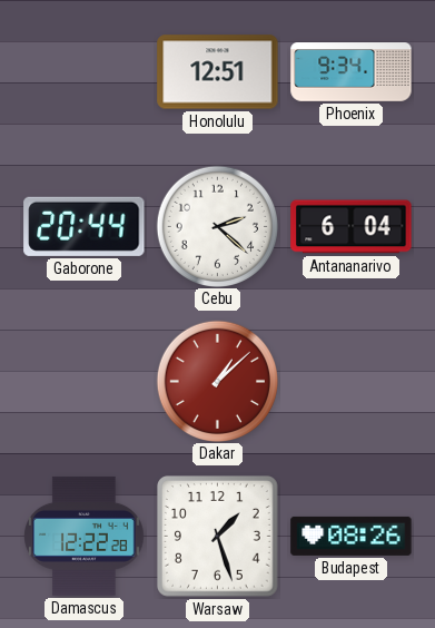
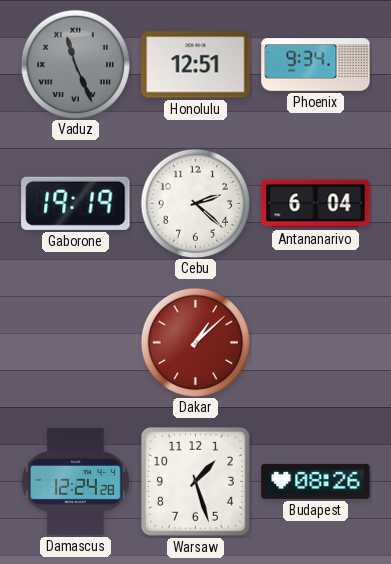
Vaduz: none -> 11:26 (75, 64)
Gaborone: 20:44 -> 19:19 (76, 203)
Damascus: 12:22 -> 12:24 (76, 481)
